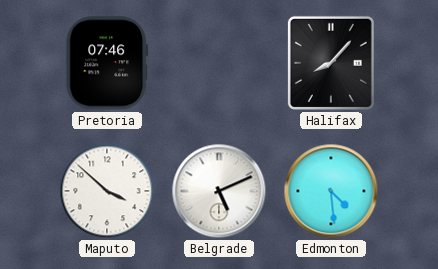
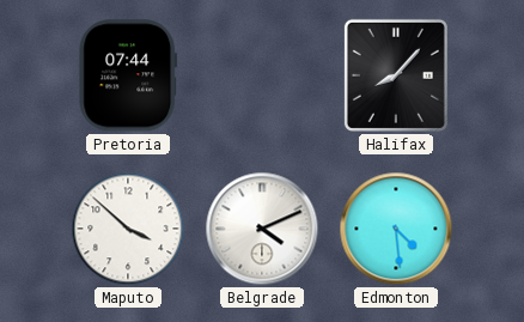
Pretoria: 07:46 -> 07:44 (128, 75)
Belgrade: 5:11 -> 4:11 (262, 229)
